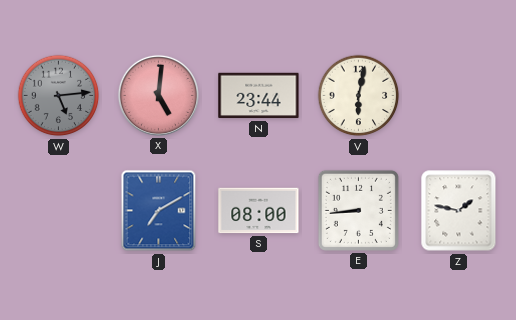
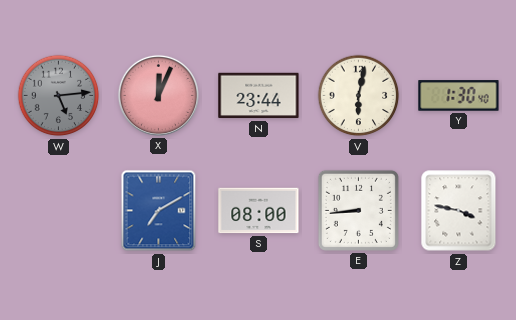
X: 5:01 -> 12:04 (158, 95)
Y: none -> 1:30 (459, 96)
Z: 1:47 -> 3:47 (459, 211)
